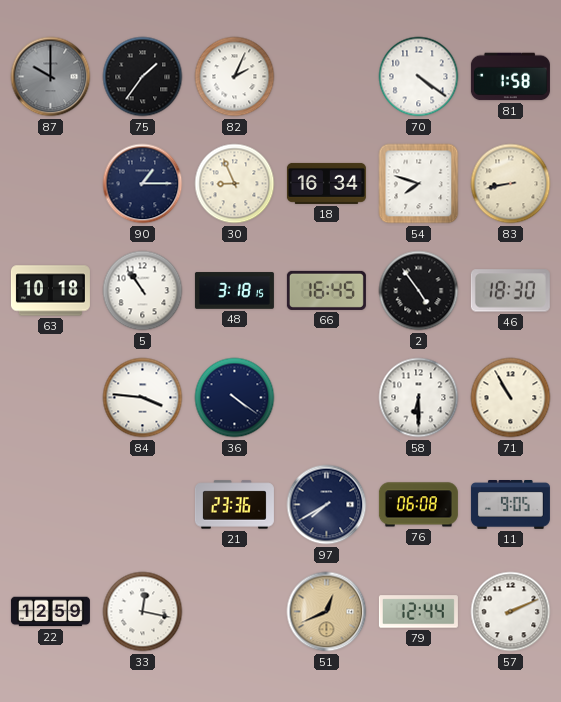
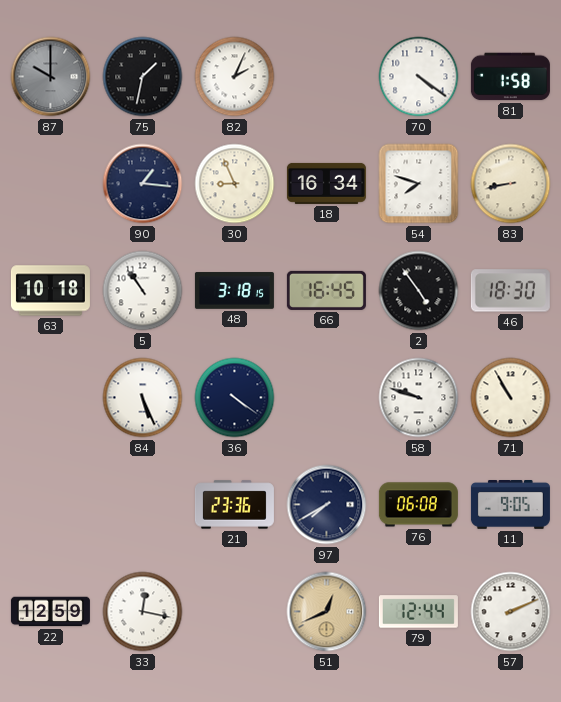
75: 1:36 -> 1:32 (143, 77)
90: 1:15 -> 1:16 (143, 184)
84: 3:46 -> 5:26 (143, 398)
58: 6:30 -> 9:48 (419, 398)
